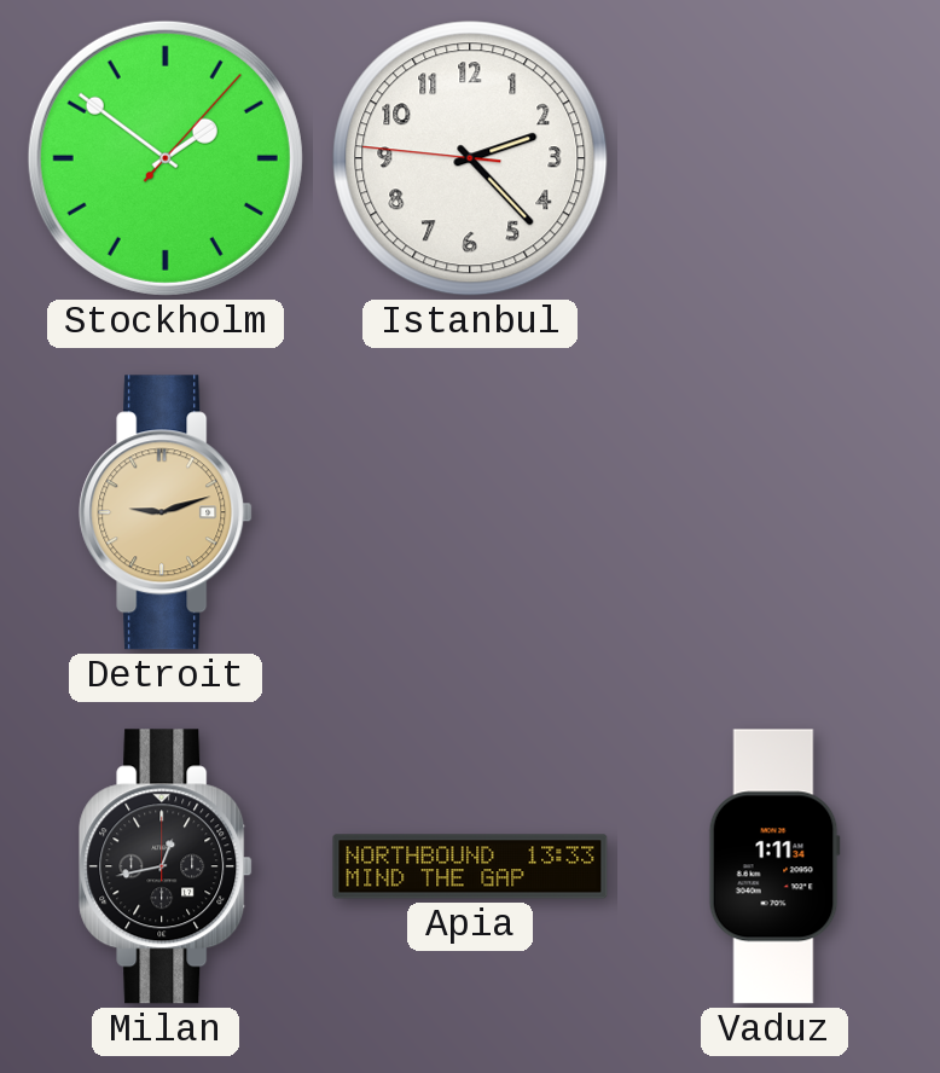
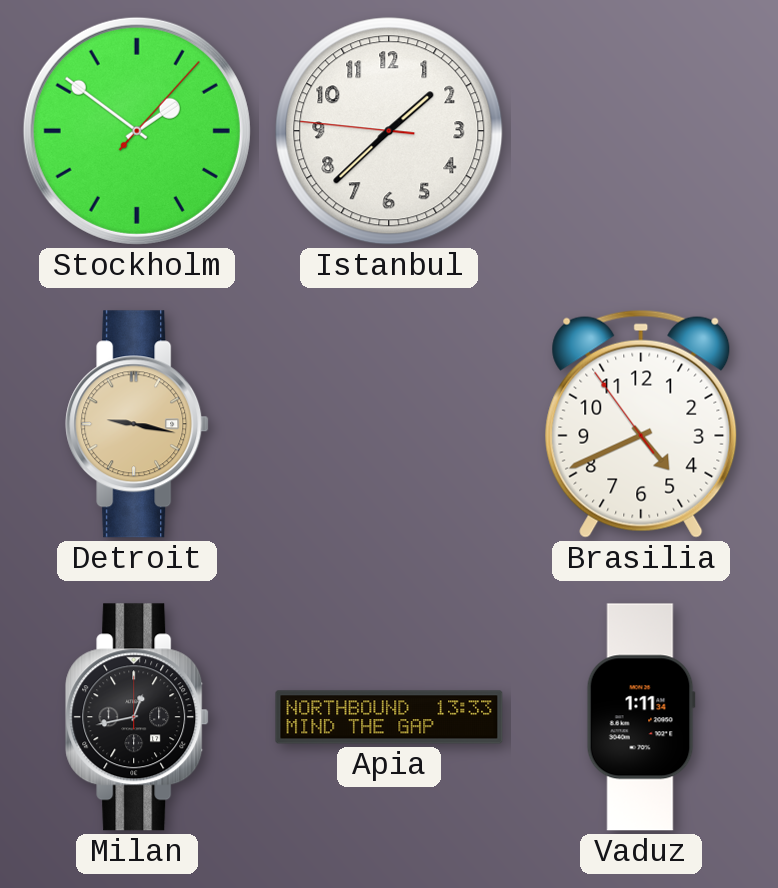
Istanbul: 2:22 -> 1:37 (389, 131)
Detroit: 9:12 -> 9:17 (137, 424)
Brasilia: none -> 4:40 (641, 424)
